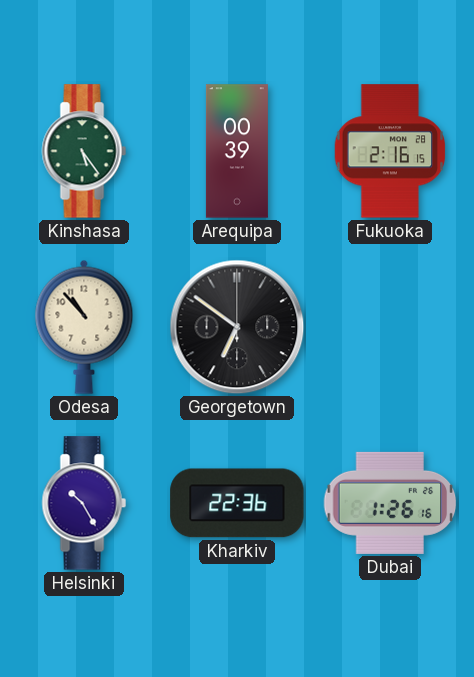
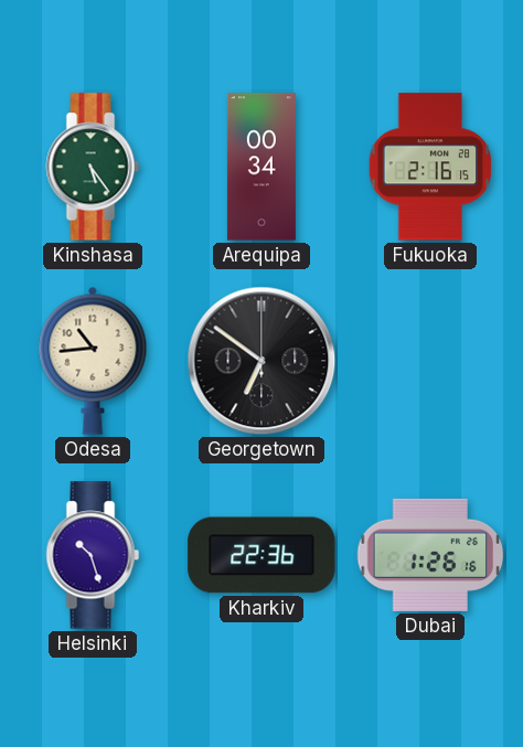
Arequipa: 00:39 -> 00:34 (261, 167)
Odesa: 10:53 -> 10:44 (93, 361)
Helsinki: 10:25 -> 10:27 (93, 555)
